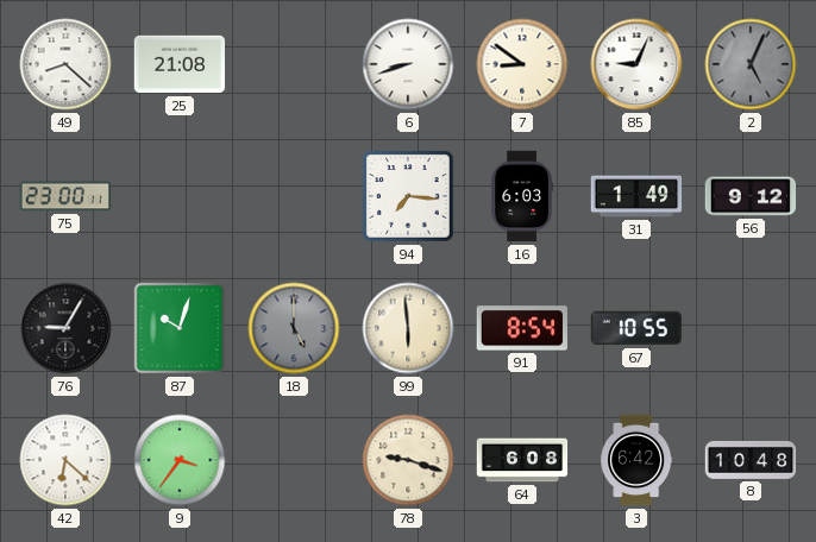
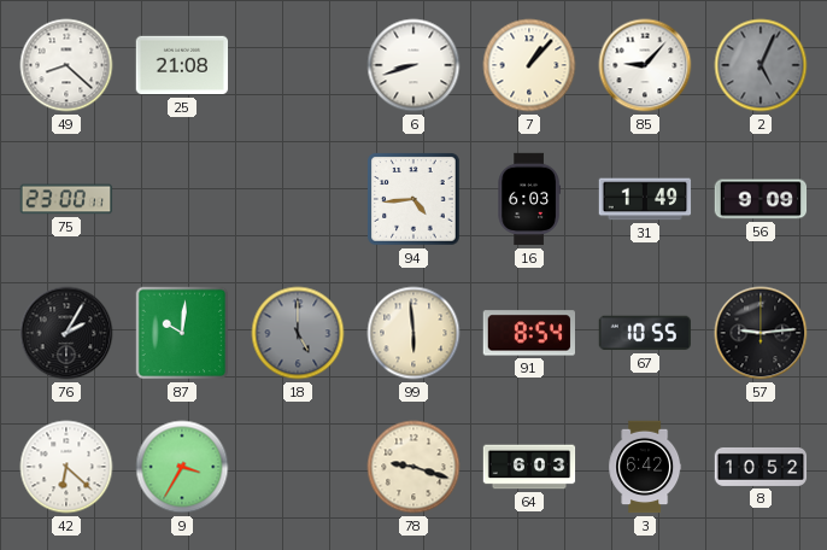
7: 8:51 -> 1:07 (529, 65)
85: 9:04 -> 9:07 (645, 65)
94: 7:16 -> 4:44 (413, 199)
56: 9:12 -> 9:09 (761, 199)
76: 9:05 -> 2:05 (66, 333)
87: 10:03 -> 10:01 (182, 333)
57: none -> 9:14 (761, 333)
9: 3:36 -> 3:35 (182, 467)
64: 6:08 -> 6:03 (529, 467)
8: 10:48 -> 10:52 (761, 467)
